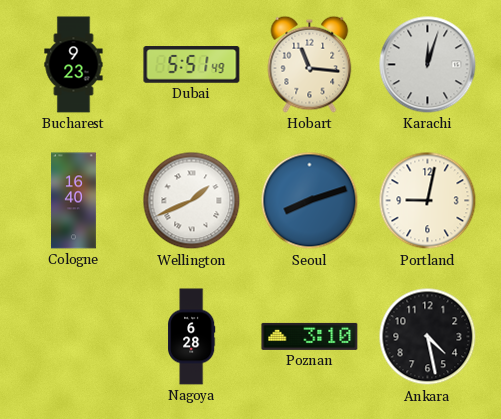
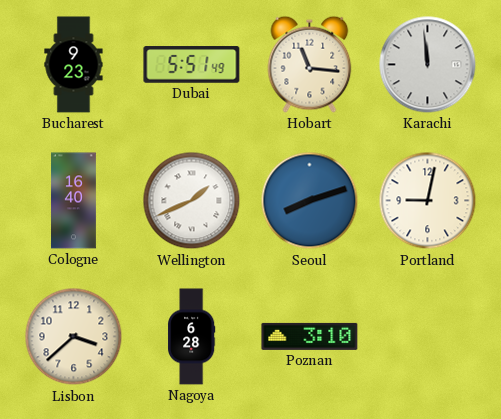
Karachi: 12:03 -> 11:59 (428, 65)
Lisbon: none -> 3:38 (74, 337)
Ankara: 4:28 -> none (428, 337)
